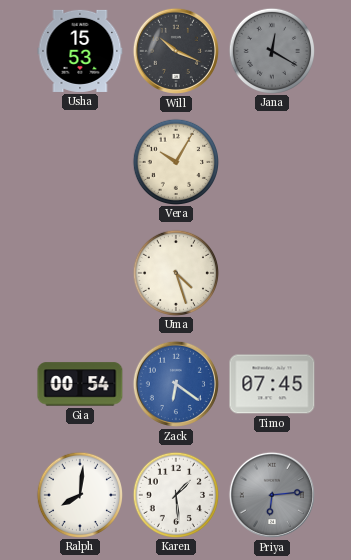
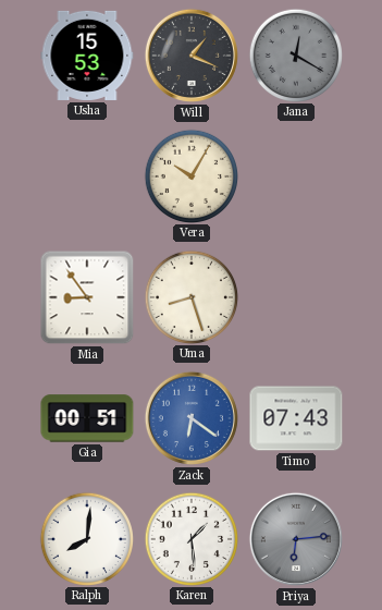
Will: 10:19 -> 1:19 (192, 56)
Mia: none -> 8:54 (87, 297)
Uma: 4:27 -> 8:27 (190, 296)
Gia: 00:54 -> 00:51 (87, 418)
Timo: 07:45 -> 07:43 (296, 418)
